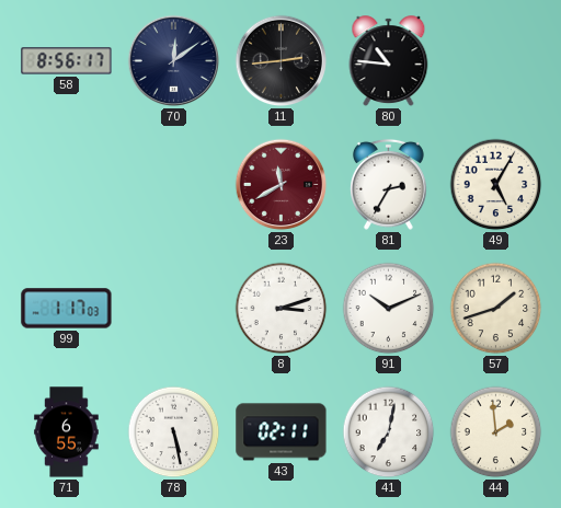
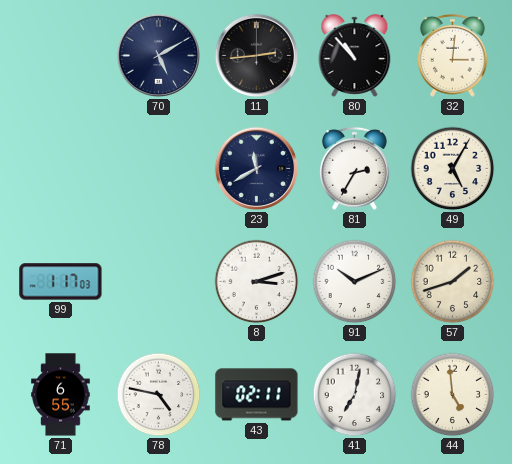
58: 8:56 -> none (67, 61)
70: 12:09 -> 5:10 (159, 56)
80: 10:46 -> 10:53 (355, 56)
32: none -> 3:01 (452, 55)
23 dial: burgundy -> navy (257, 169)
78: 5:28 -> 4:47 (159, 395)
44: 1:59 -> 4:59 (453, 395)
